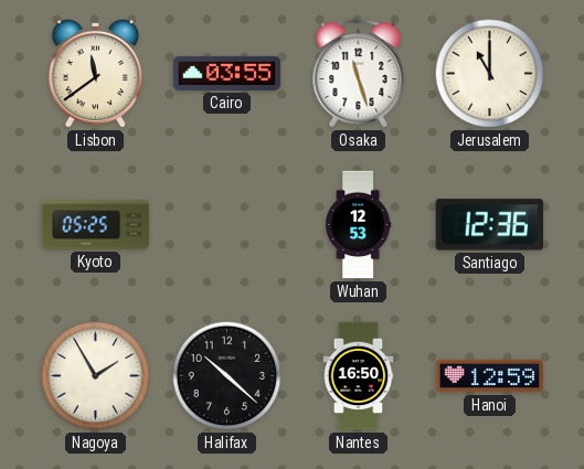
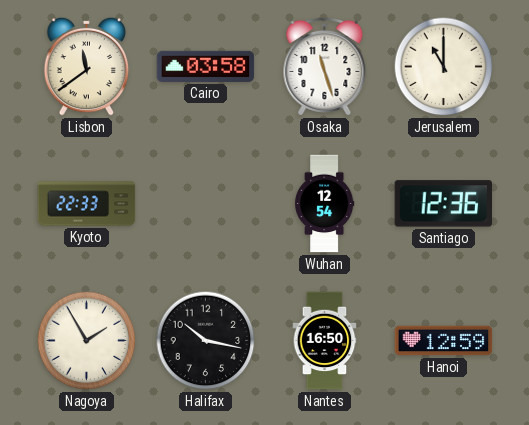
Cairo: 03:55 -> 03:58 (206, 66)
Kyoto: 05:25 -> 22:33 (87, 204)
Wuhan: 12:53 -> 12:54 (325, 204)
Halifax: 10:22 -> 10:17 (206, 341)
